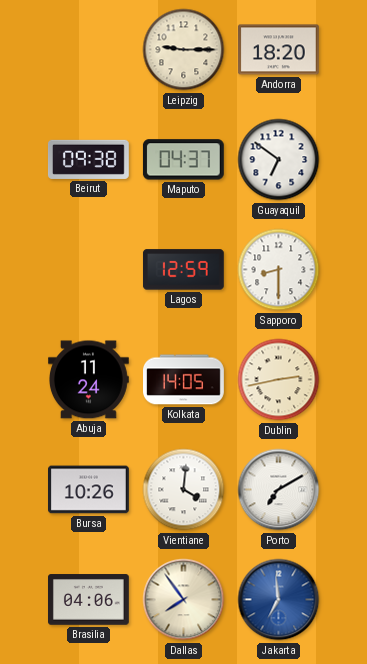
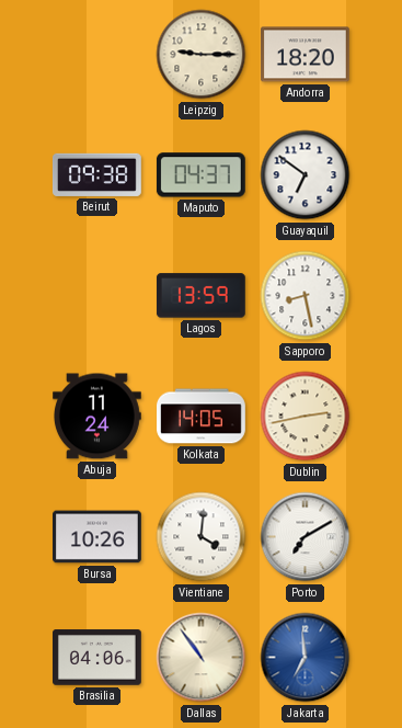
Lagos: 12:59 -> 13:59 (200, 296)
Sapporo: 8:30 -> 8:28 (306, 296)
Dallas: 7:54 -> 10:54 (202, 658)
